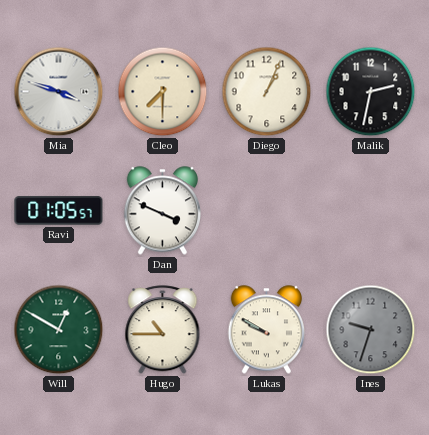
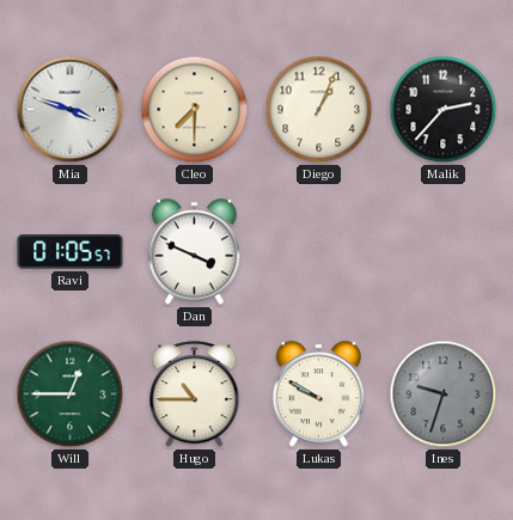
Malik: 2:32 -> 2:37 (444, 110)
Will: 12:50 -> 12:45 (71, 394)
